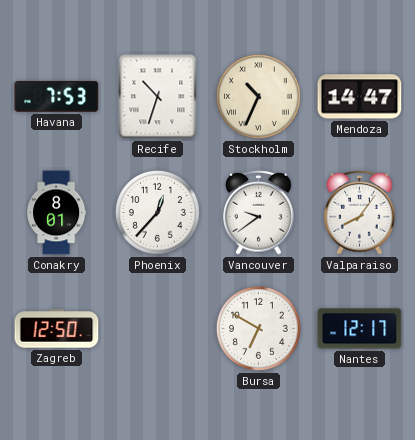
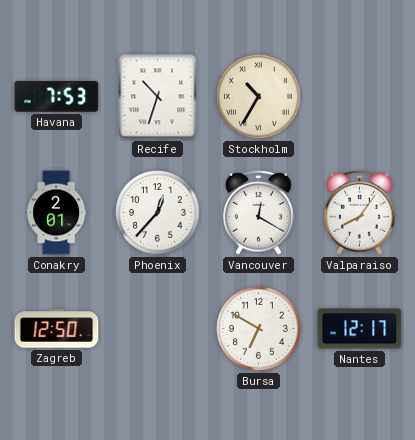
Stockholm: 10:34 -> 10:35 (258, 96)
Mendoza: 14:47 -> none (360, 97)
Conakry: 8:01 -> 2:01 (57, 213)
Vancouver: 9:39 -> 12:20 (259, 213)
